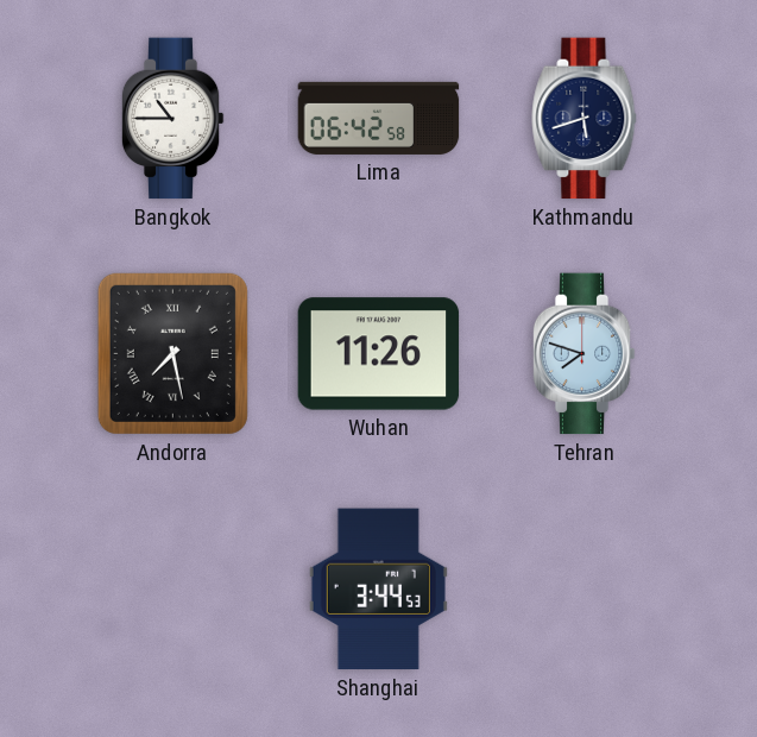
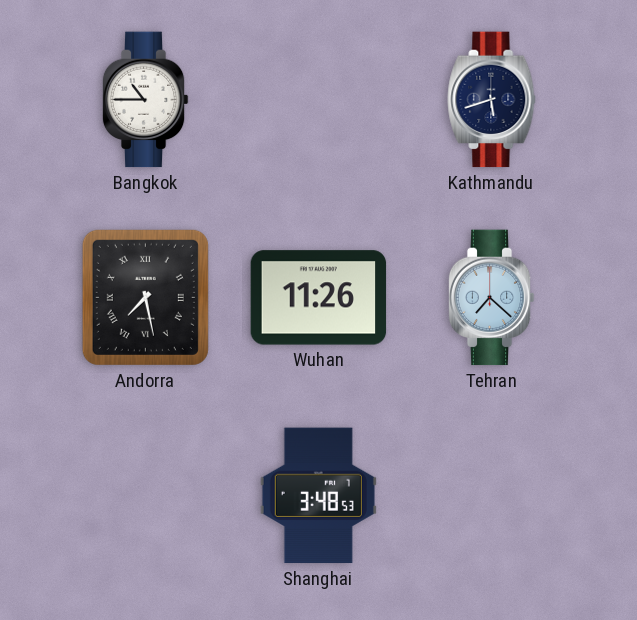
Lima: 06:42 -> none (379, 118)
Tehran: 7:48 -> 7:22 (491, 298)
Shanghai: 3:44 -> 3:48 (318, 496)
